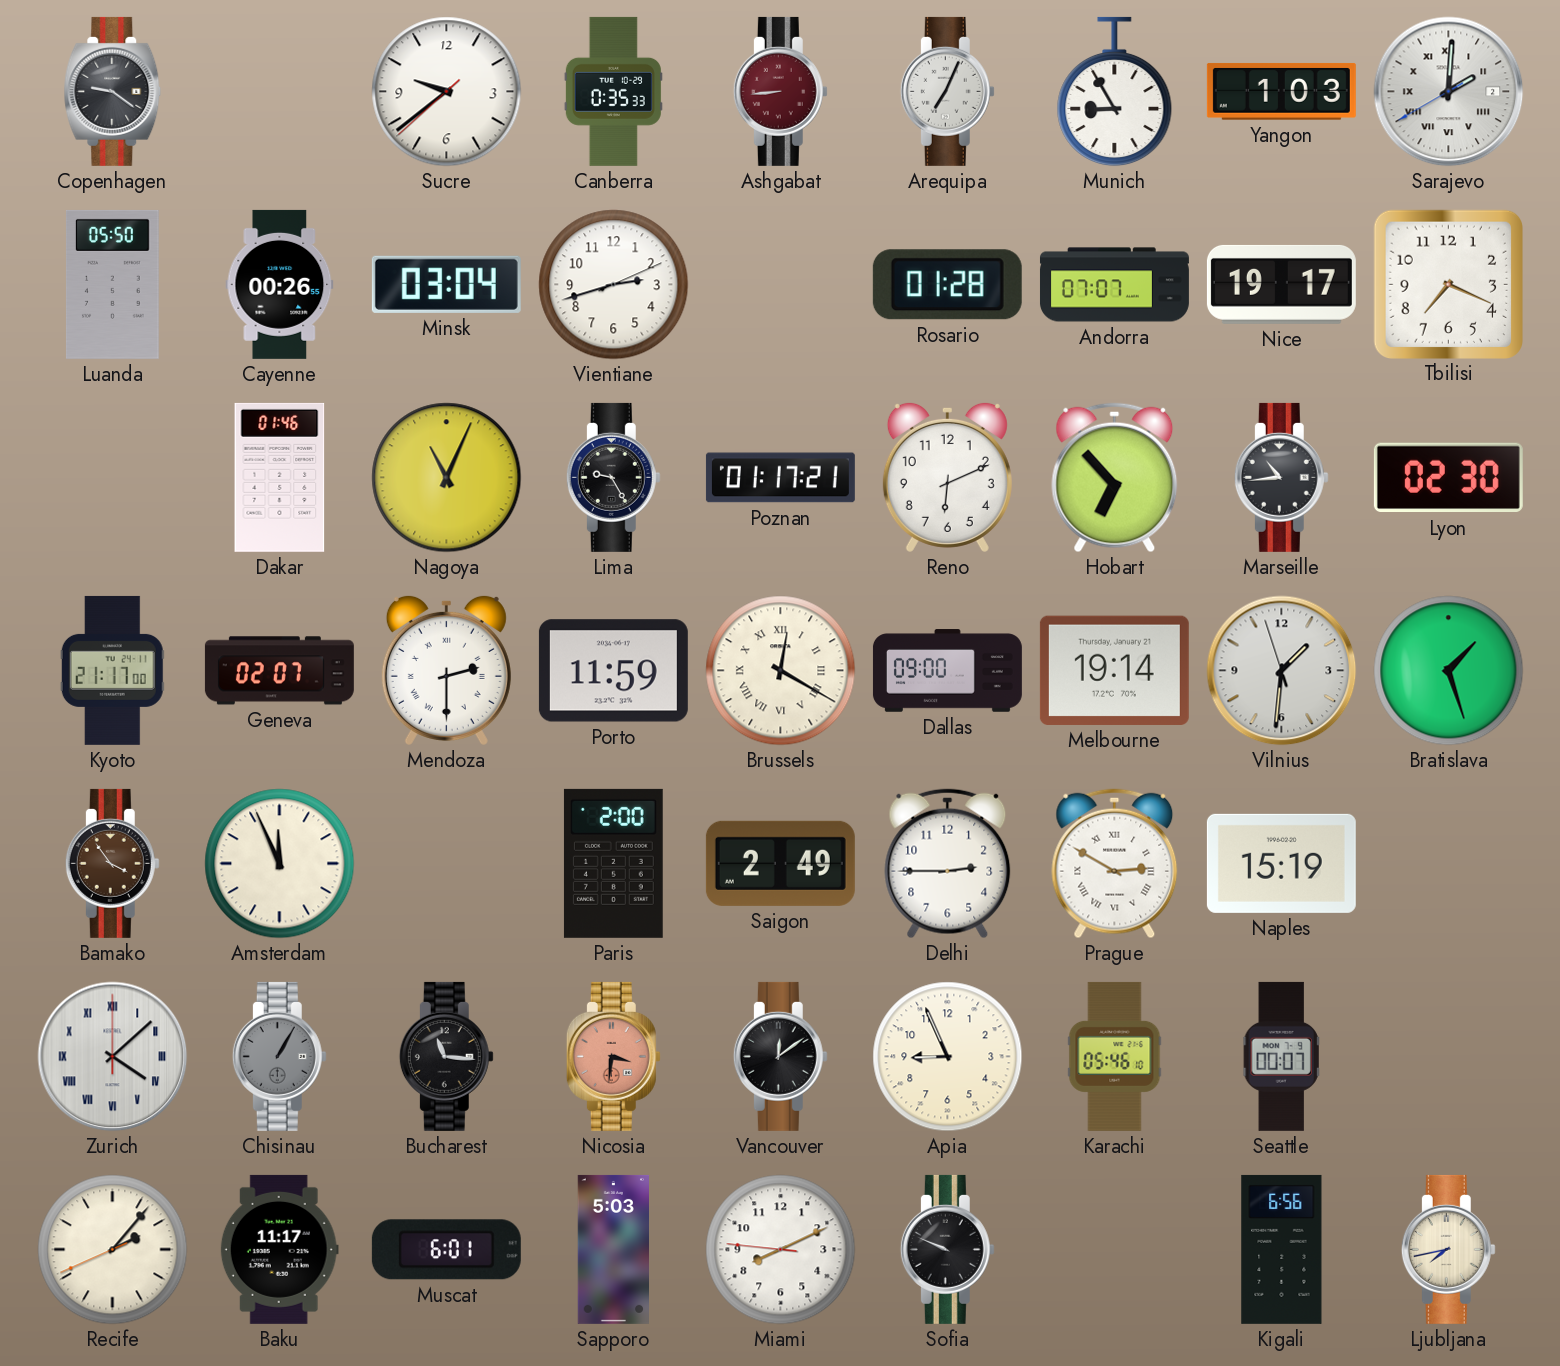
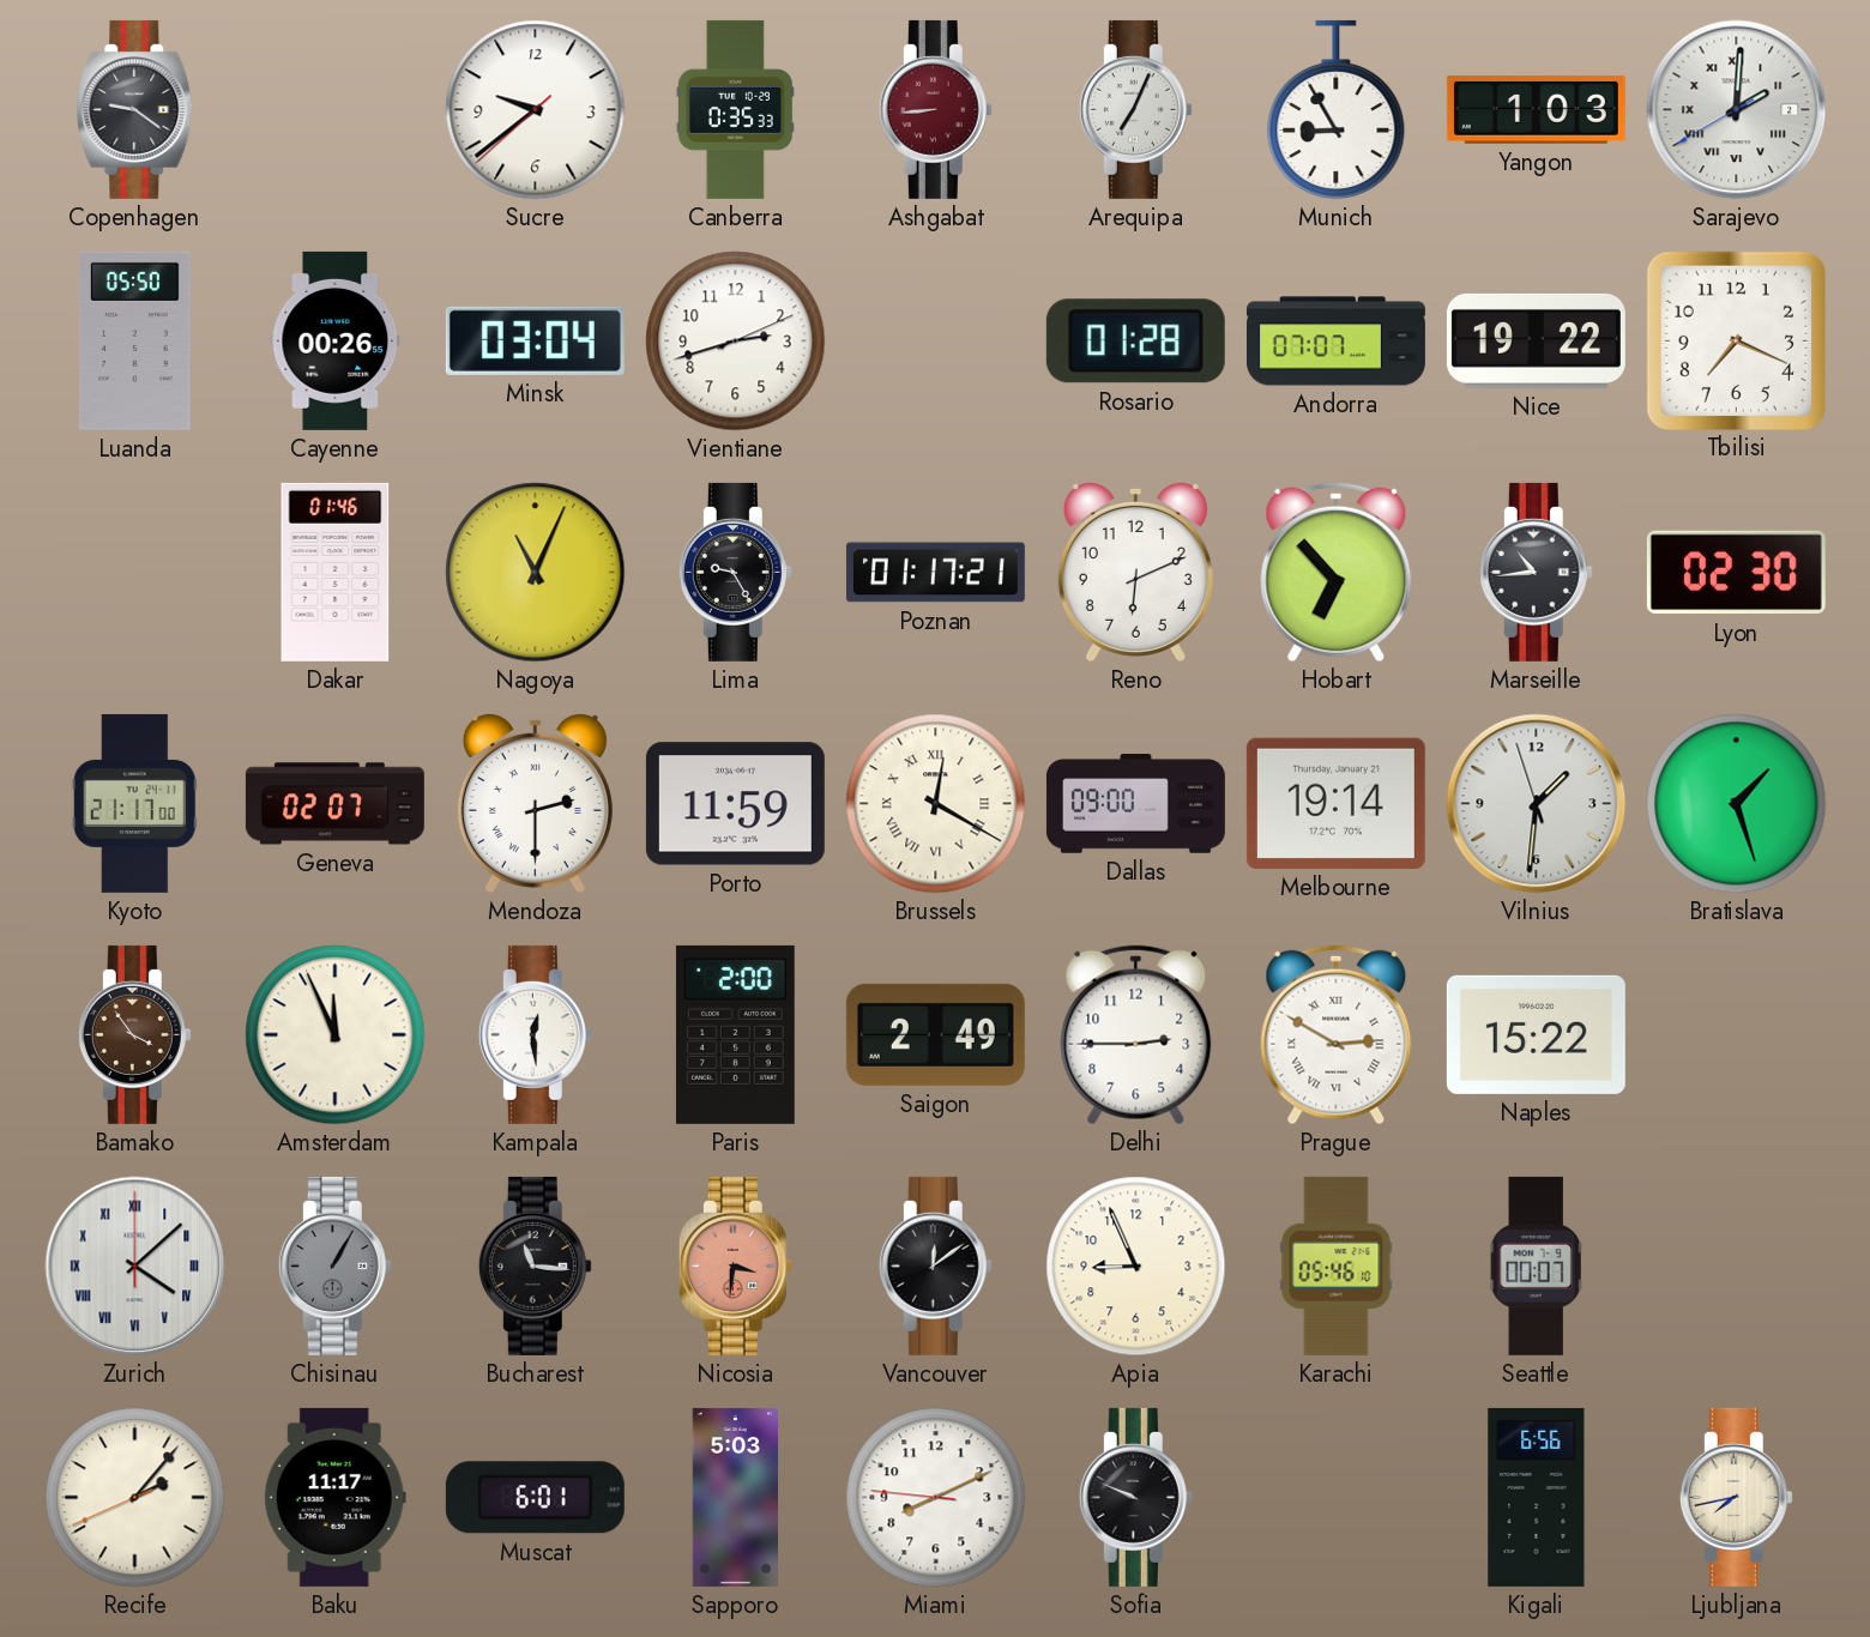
Nice: 19:17 -> 19:22 (1536, 340)
Kampala: none -> 12:29 (535, 1034)
Naples: 15:19 -> 15:22 (1536, 1034)
